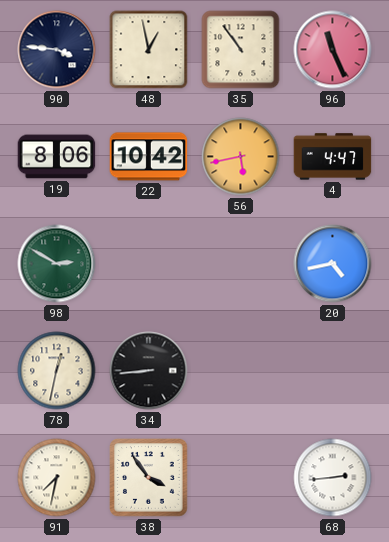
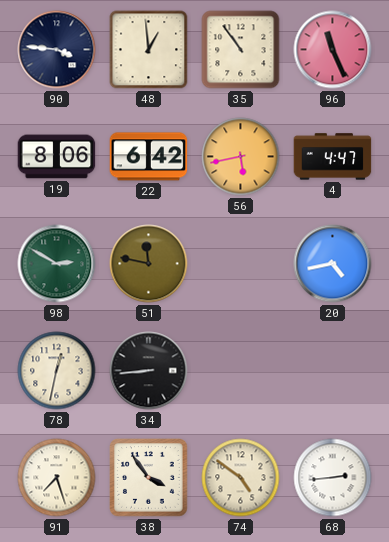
48: 12:58 -> 12:59 (149, 50)
22: 10:42 -> 6:42 (149, 157)
51: none -> 11:47 (149, 264)
91: 7:32 -> 7:27 (57, 478)
74: none -> 4:51 (241, 478)
